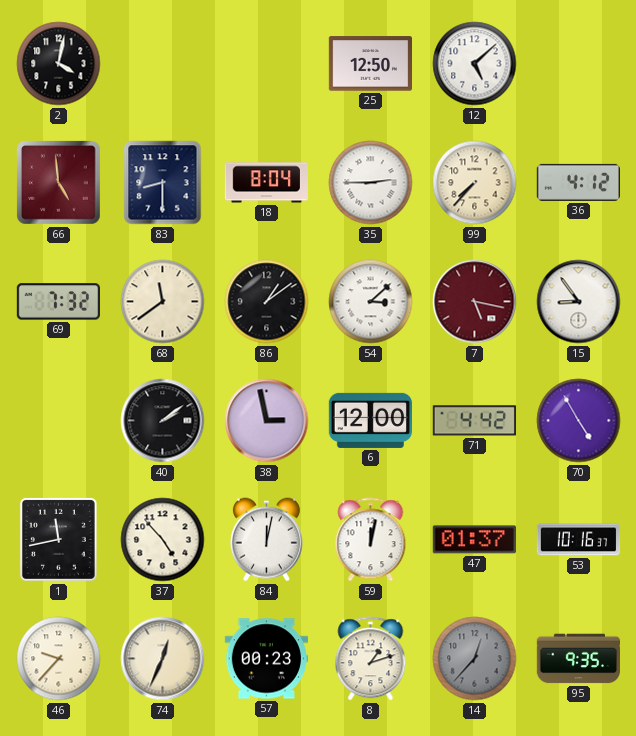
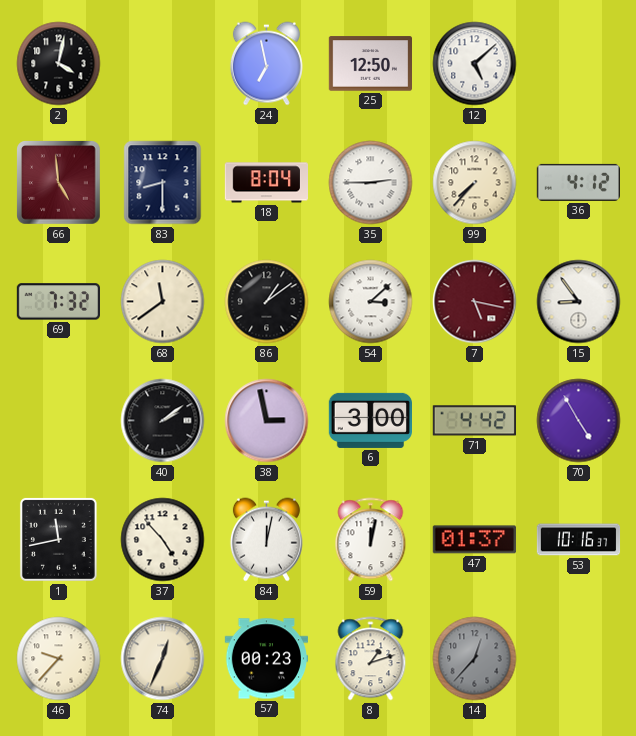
24: none -> 6:58 (266, 64)
6: 12:00 -> 3:00 (370, 420)
95: 9:35 -> none (578, 659)
